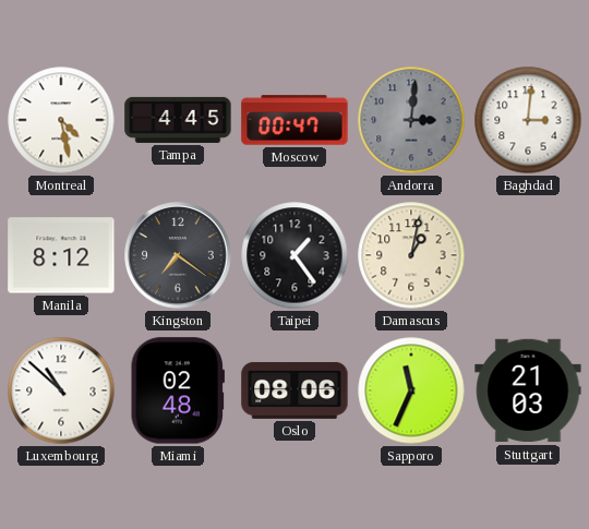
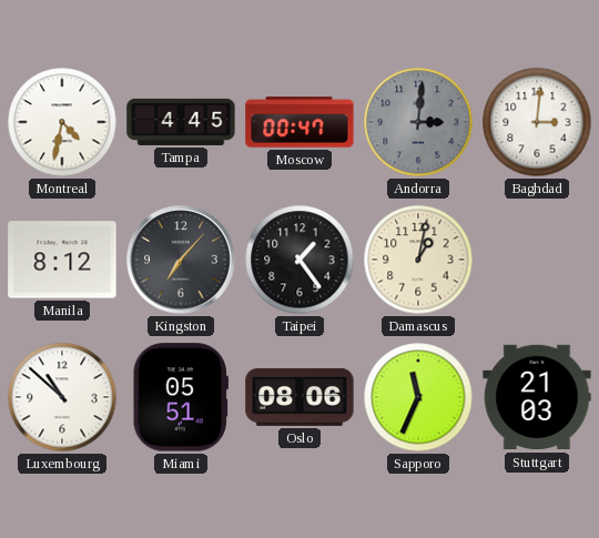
Montreal: 4:28 -> 4:32 (62, 122)
Kingston: 7:21 -> 7:07 (181, 260)
Miami: 02:48 -> 05:51 (181, 397)
